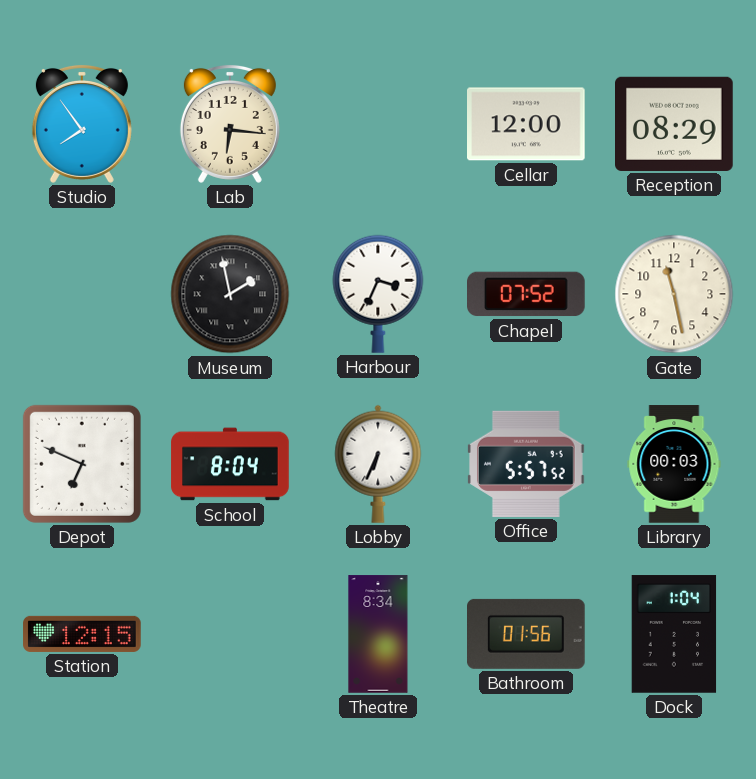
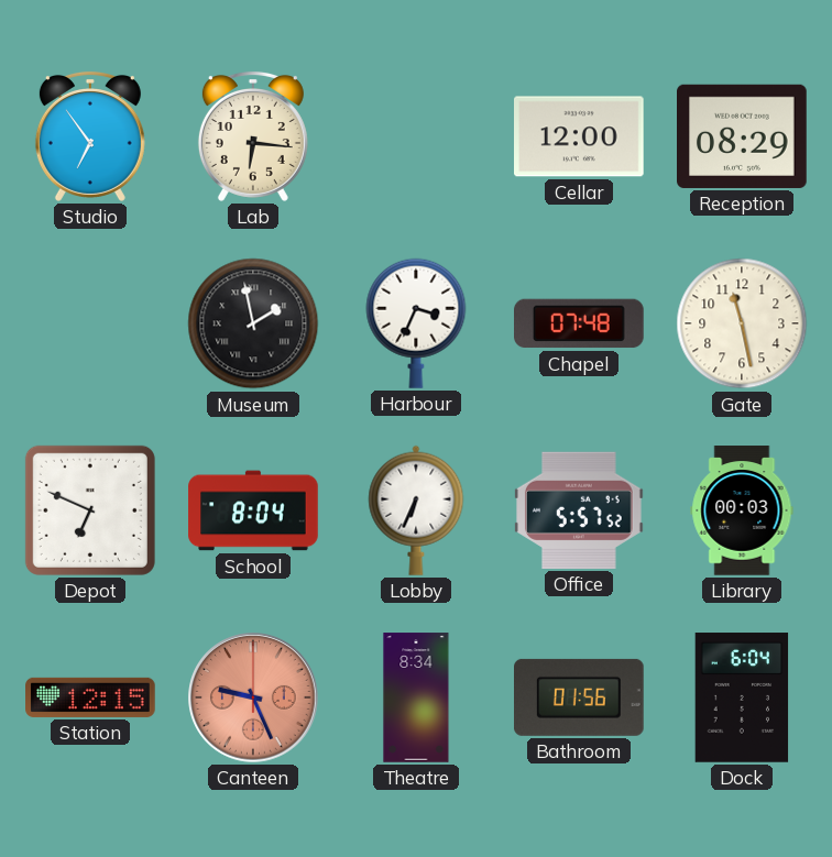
Studio: 7:54 -> 6:54 (90, 136)
Chapel: 07:52 -> 07:48 (580, 323)
Canteen: none -> 9:26 (253, 697)
Dock: 1:04 -> 6:04 (742, 697)
